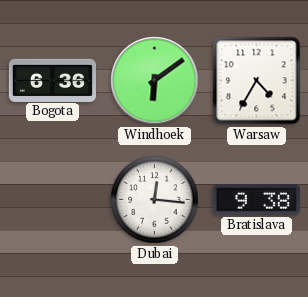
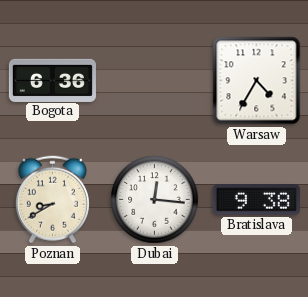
Windhoek: 6:09 -> none (155, 81)
Poznan: none -> 8:40 (52, 200)
